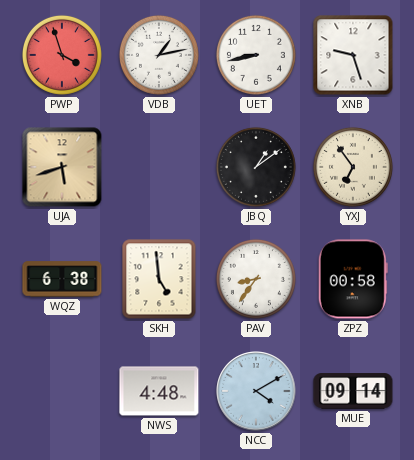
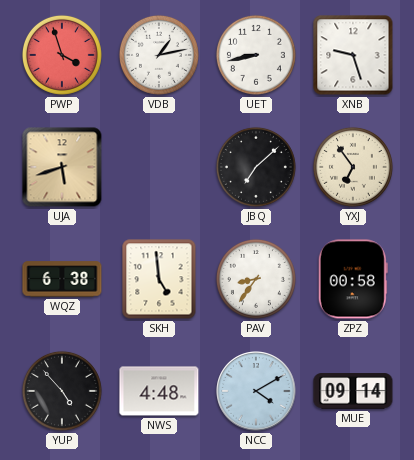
JBQ: 1:09 -> 7:08 (256, 167)
YUP: none -> 4:53 (62, 391)
